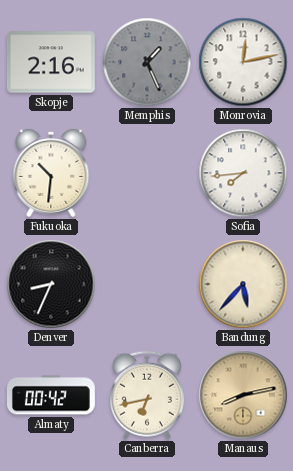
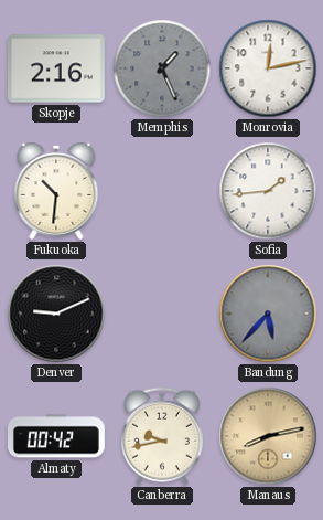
Sofia: 7:44 -> 1:44 (268, 191)
Denver: 8:34 -> 9:11 (56, 314)
Bandung dial: cream -> grey (268, 314)
Canberra: 6:43 -> 9:43 (162, 436)
